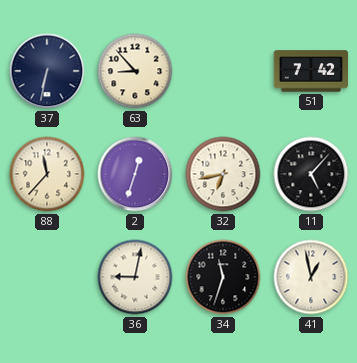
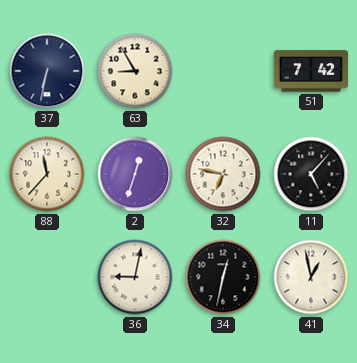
63: 8:53 -> 8:55 (135, 71)
32: 6:43 -> 6:47 (223, 174)
34: 11:33 -> 12:32 (223, 277)
